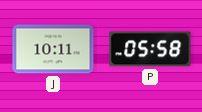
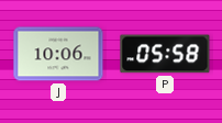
J: 10:11 -> 10:06 (58, 54)
